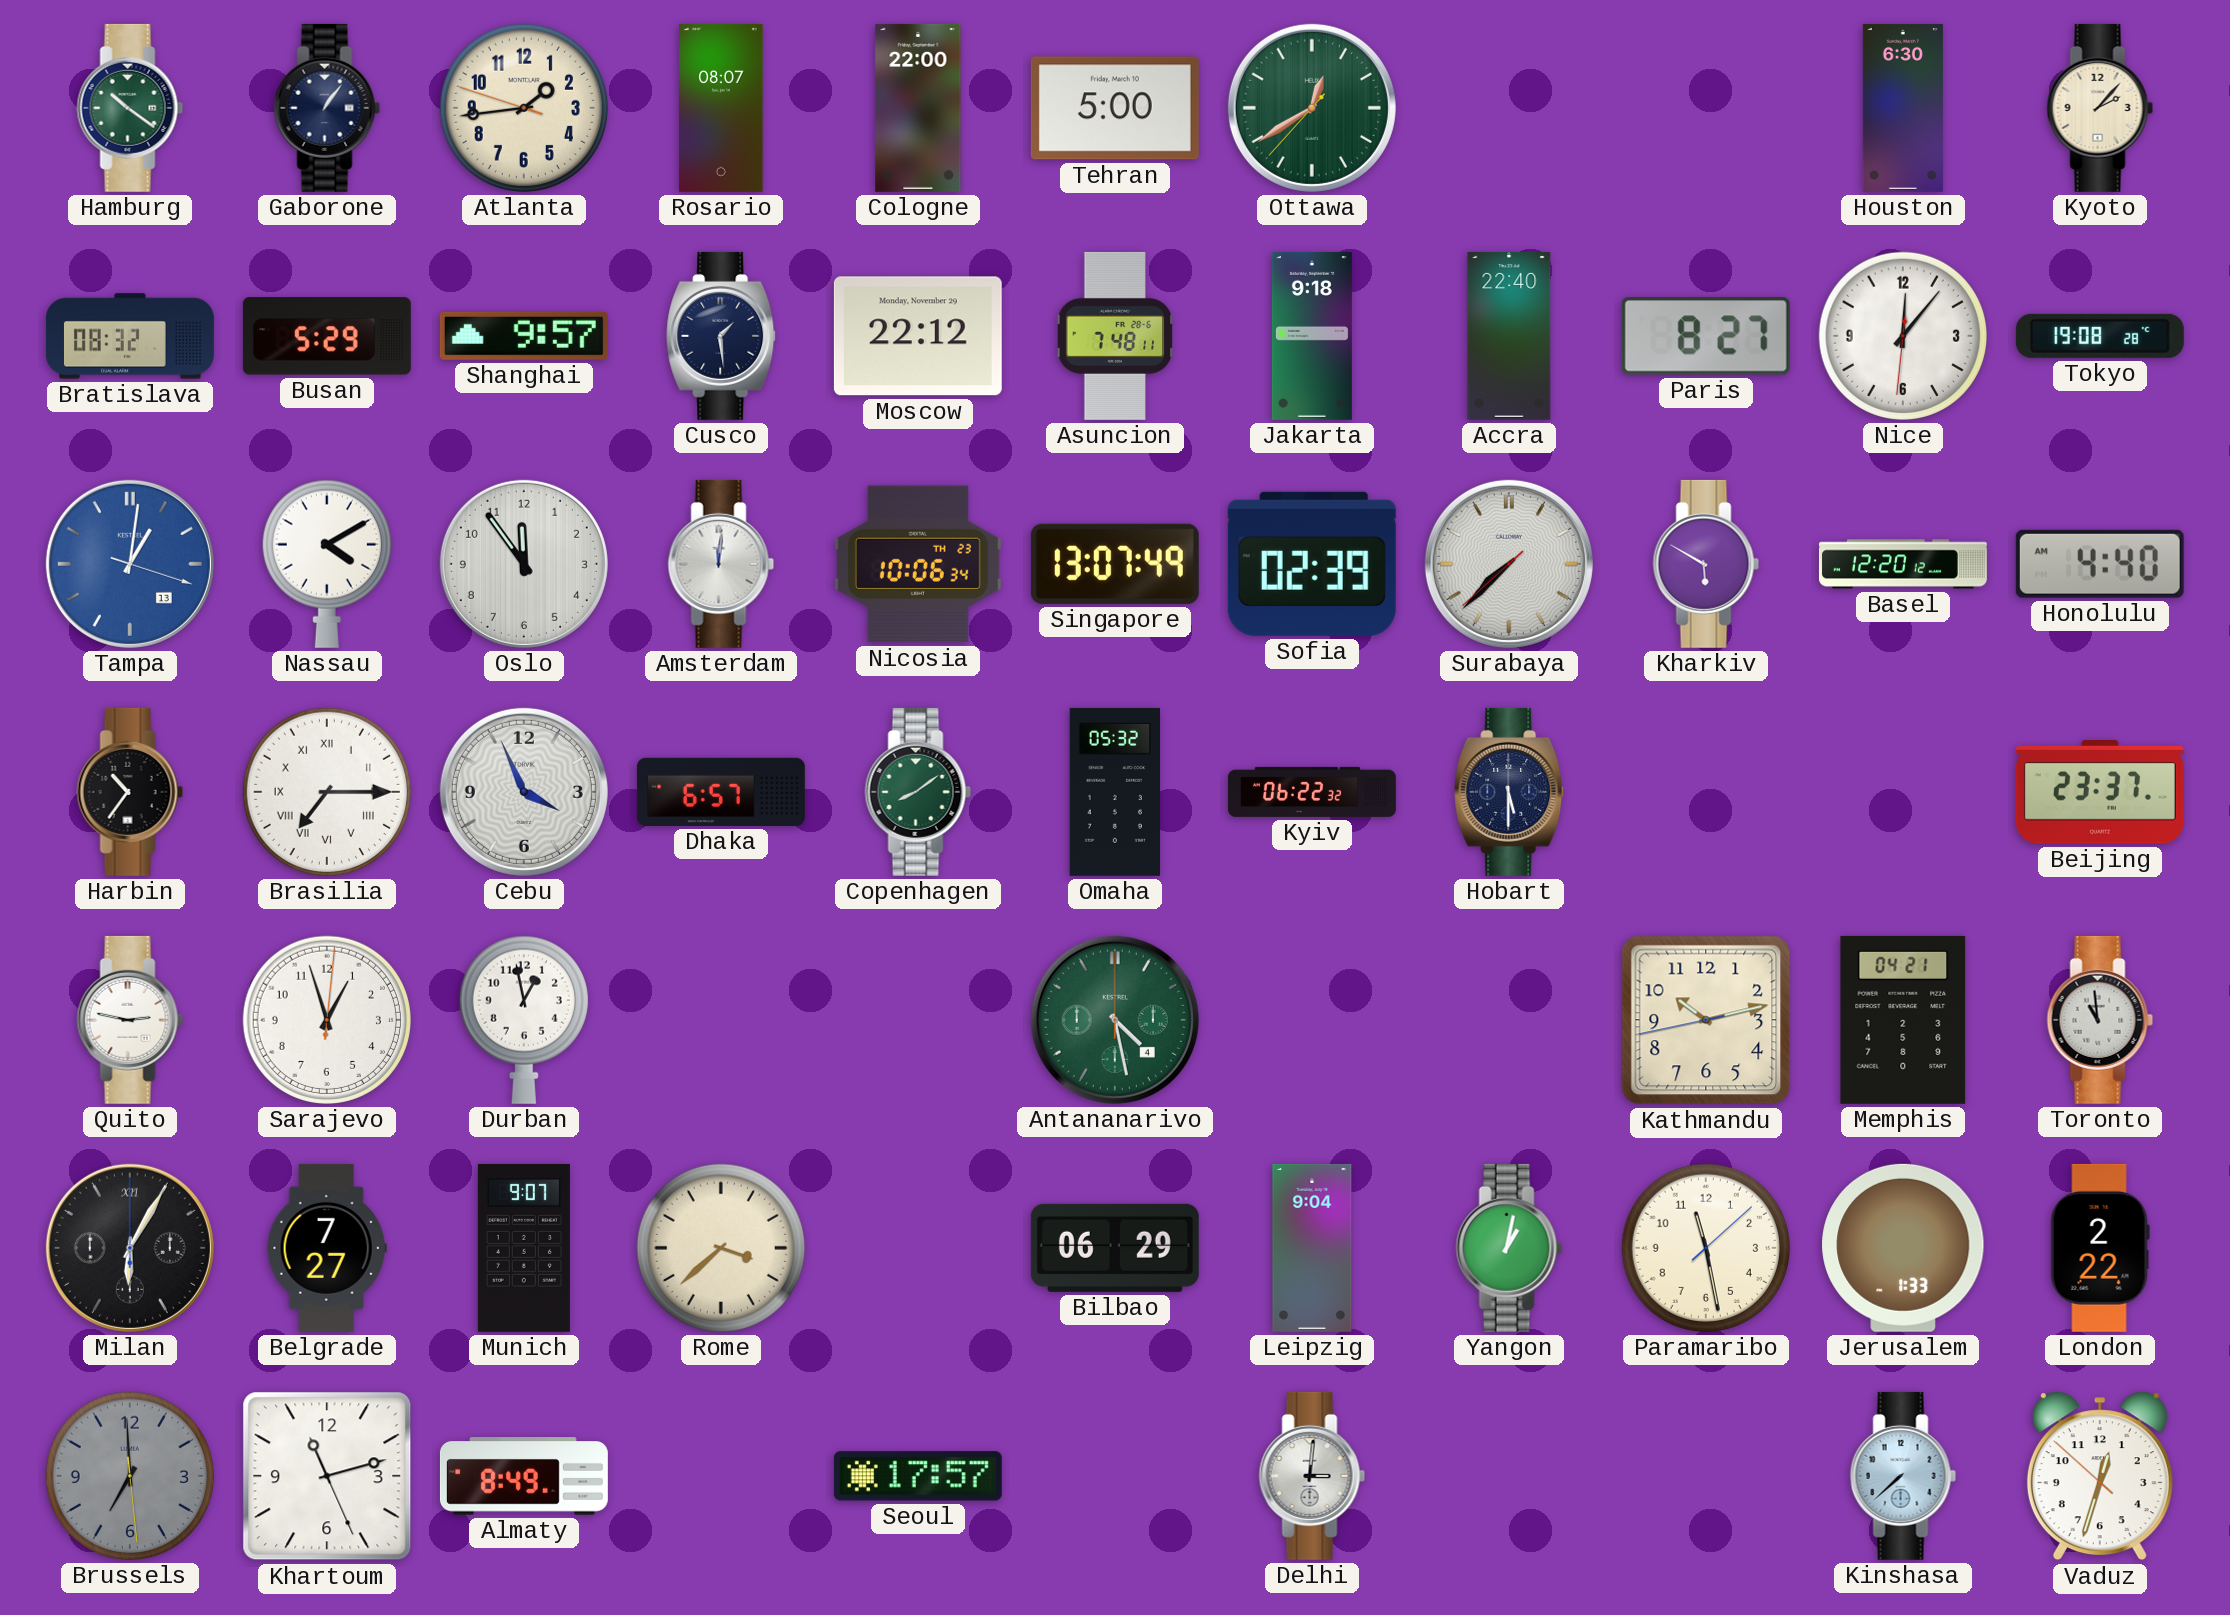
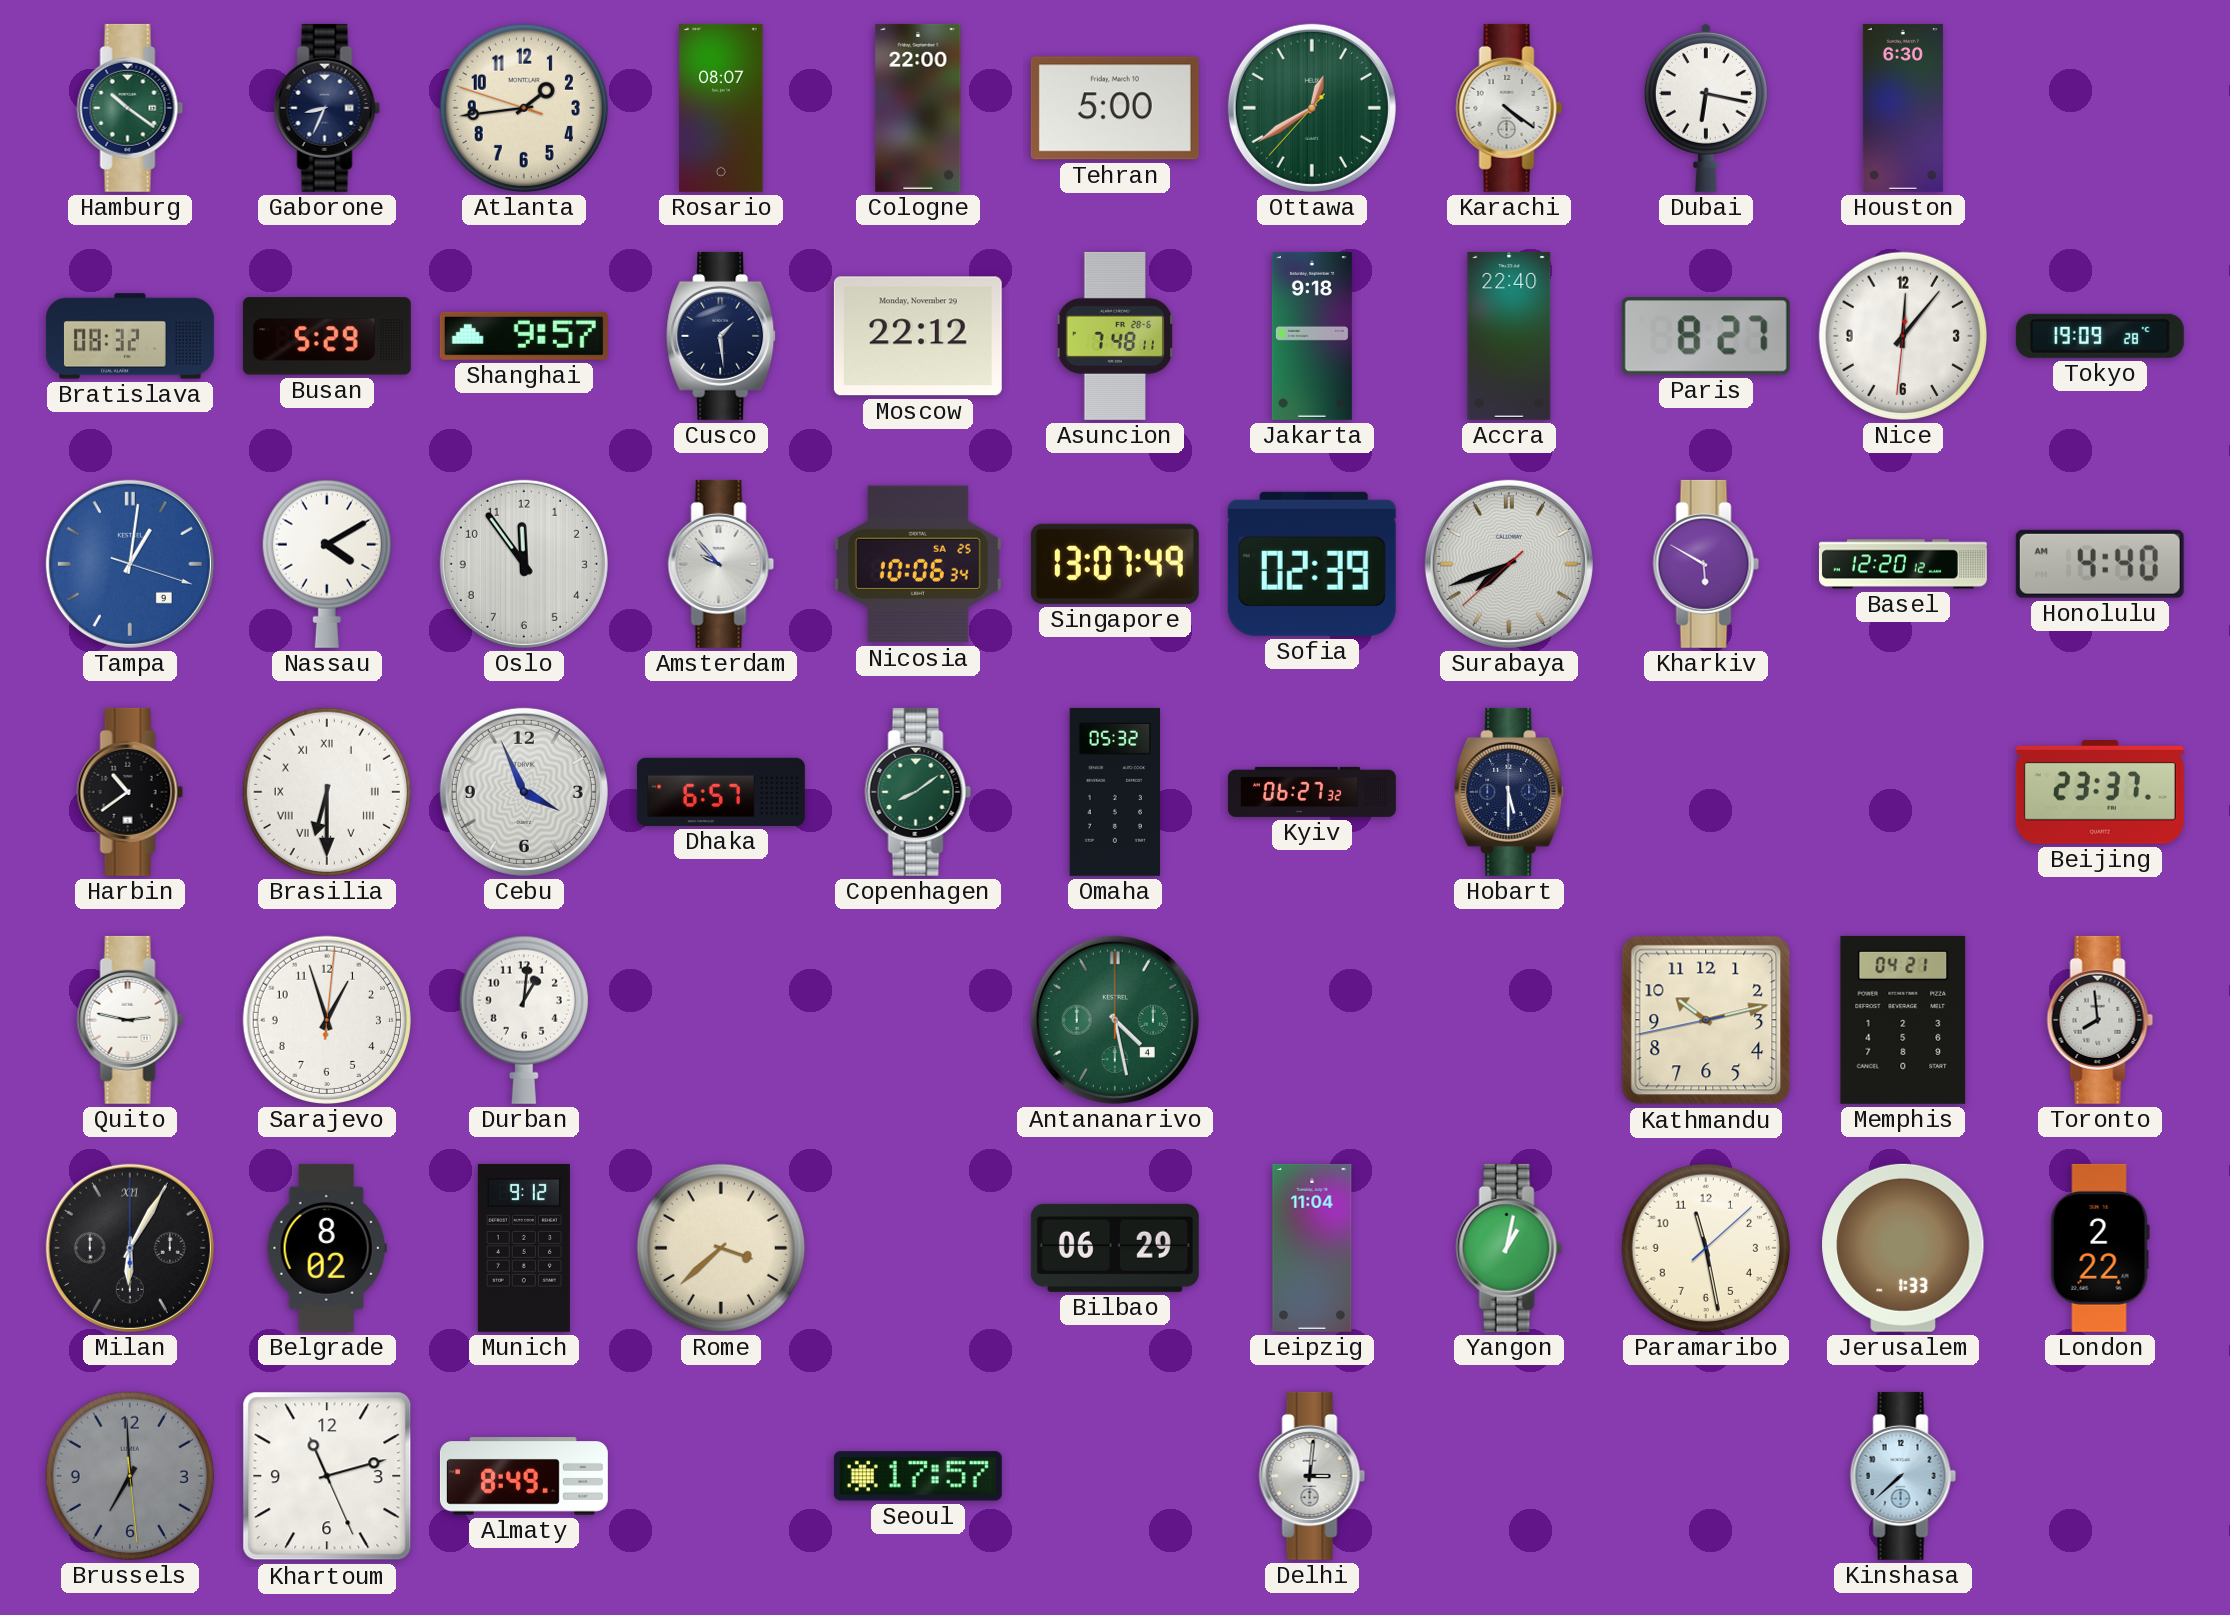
Gaborone: 1:06 -> 8:34 (327, 108)
Karachi: none -> 4:21 (1509, 108)
Dubai: none -> 6:17 (1706, 107)
Kyoto: 2:07 -> none (2100, 108)
Tokyo: 19:08 -> 19:09 (2100, 336)
Tampa date: 13 -> 9 (130, 564)
Amsterdam: 12:01 -> 9:53 (721, 564)
Nicosia date: TH 23 -> SA 25 (918, 564)
Surabaya: 7:37 -> 7:41 (1509, 564)
Harbin: 10:36 -> 10:39 (130, 792)
Brasilia: 7:15 -> 6:30 (327, 792)
Kyiv: 06:22 -> 06:27 (1312, 792)
Durban: 12:58 -> 1:01 (524, 1020)
Toronto: 10:59 -> 7:59 (2100, 1020)
Belgrade: 7:27 -> 8:02 (327, 1248)
Munich: 9:07 -> 9:12 (524, 1248)
Leipzig: 9:04 -> 11:04 (1312, 1248)
Vaduz: 12:32 -> none (2100, 1476)
